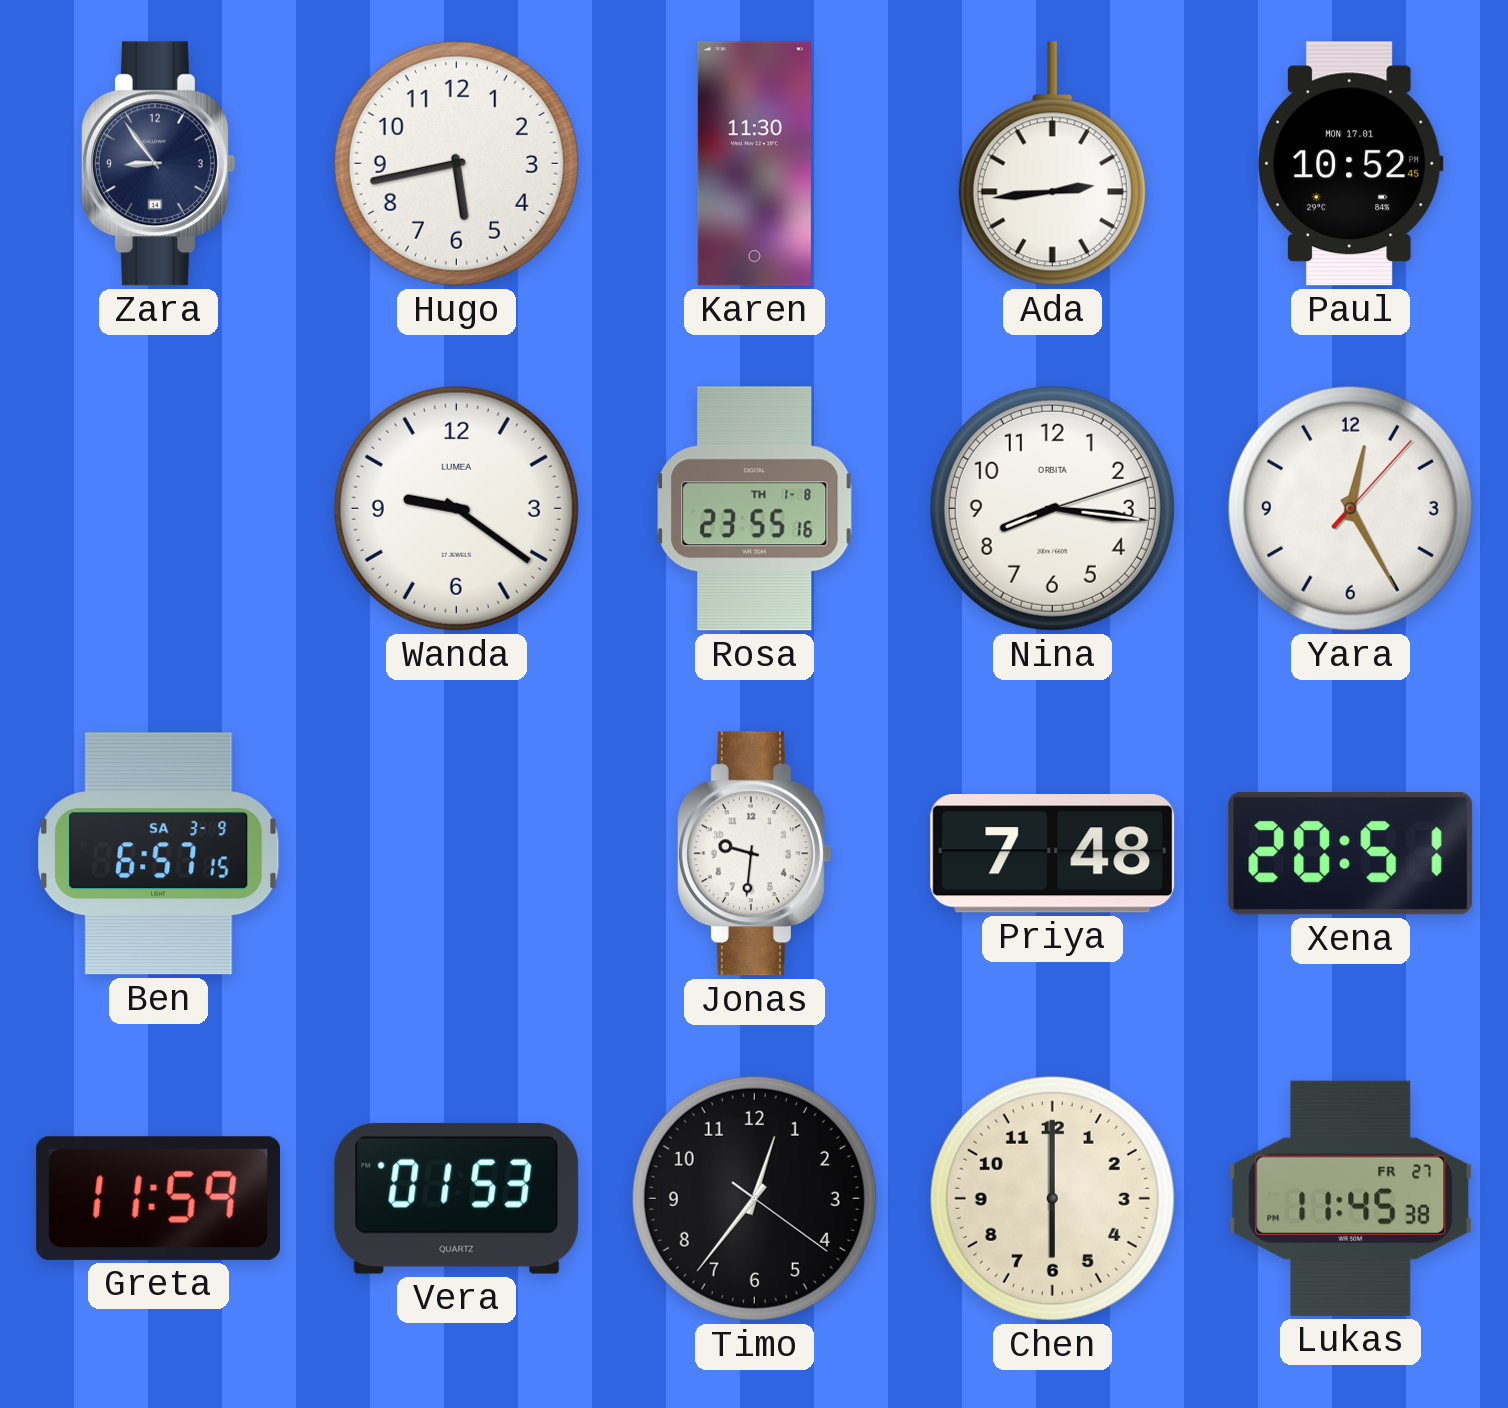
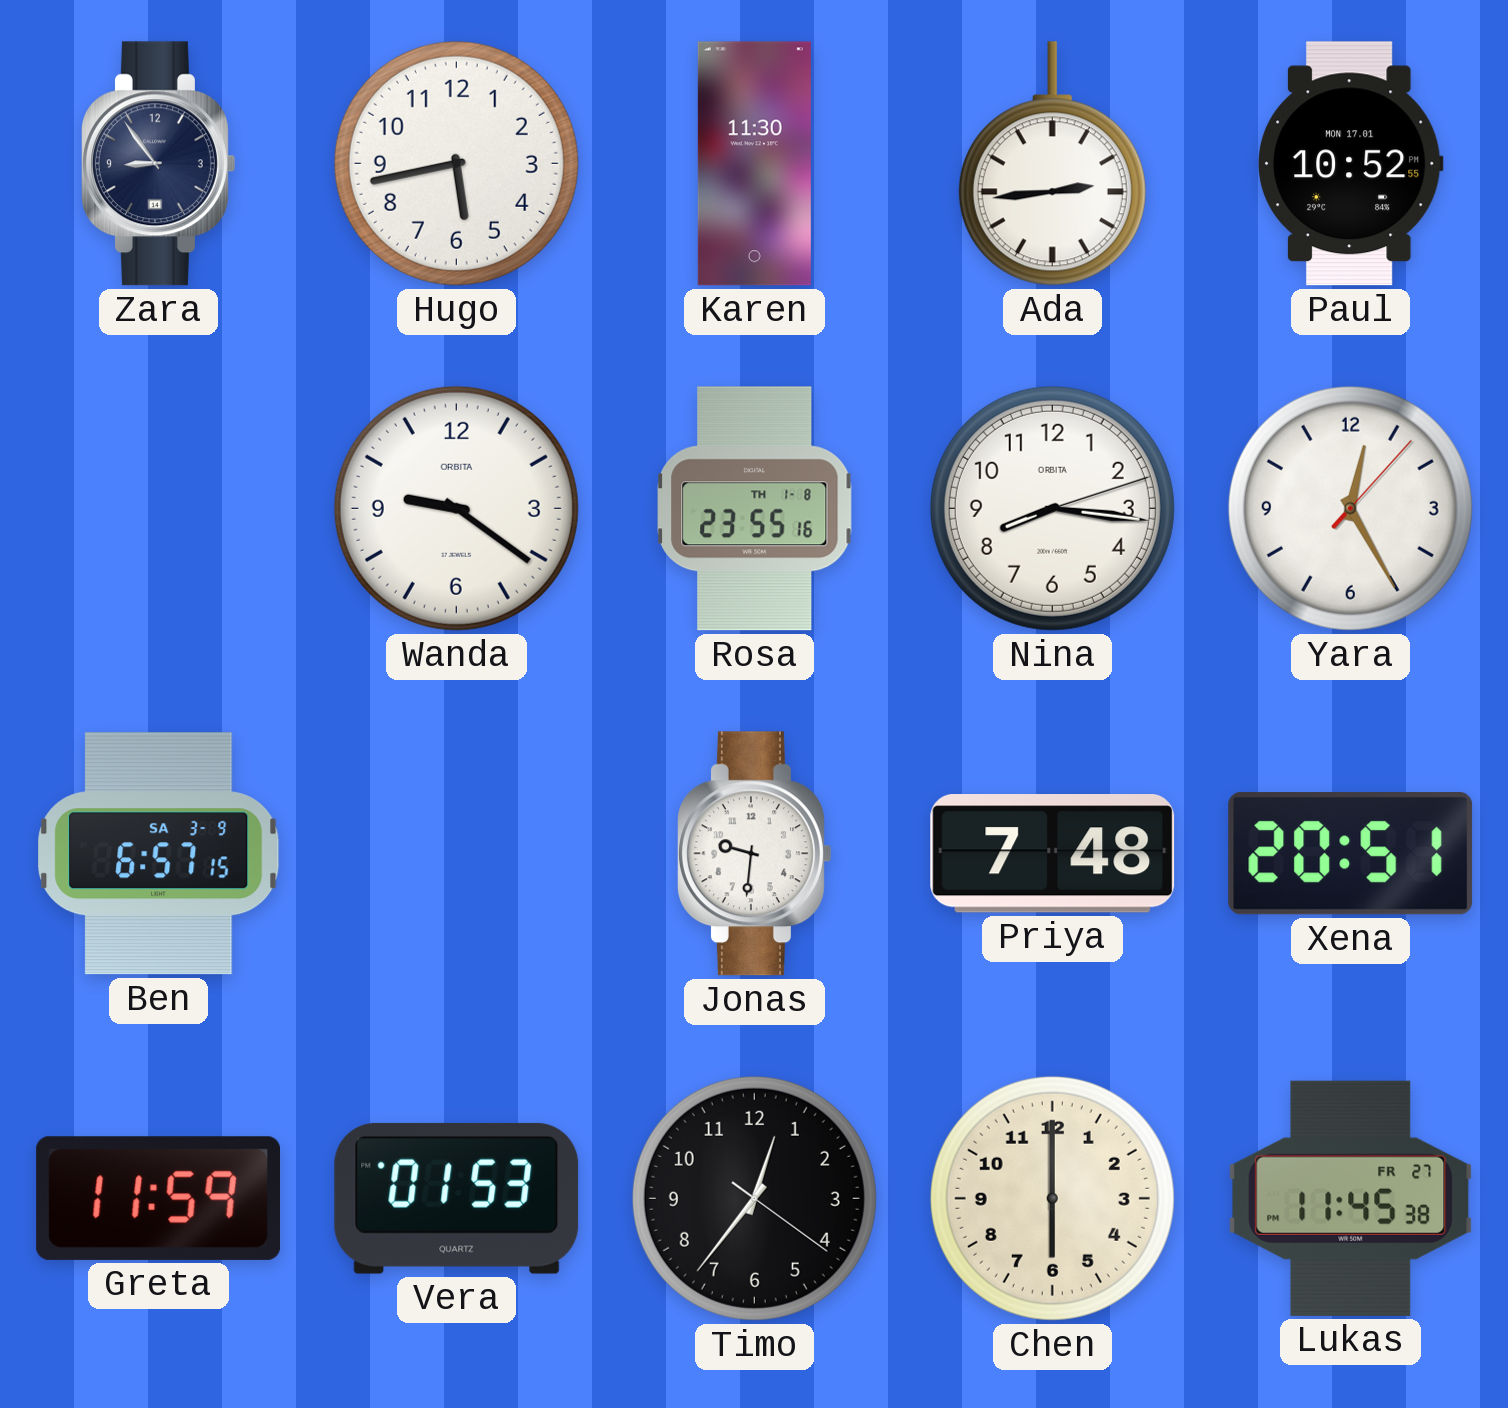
Paul: 10:52:45 PM -> 10:52:55 PM (1350, 164)
Wanda brand: LUMEA -> ORBITA (456, 508)
